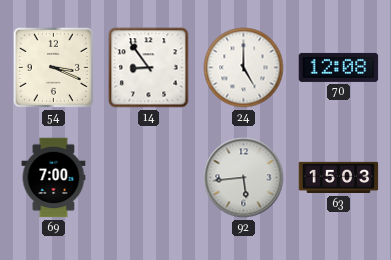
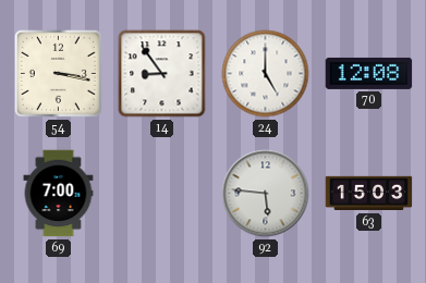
54: 3:19 -> 3:17 (58, 73)
92: 5:44 -> 5:46 (266, 194)
